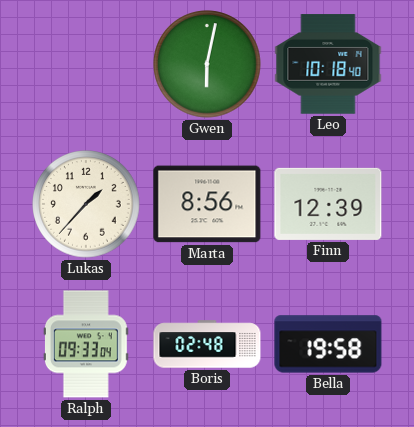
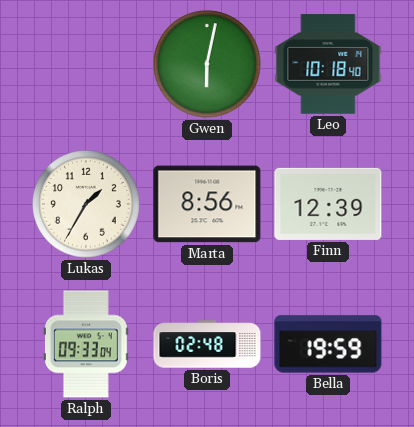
Lukas: 1:37 -> 1:35 (86, 204)
Bella: 19:58 -> 19:59 (328, 344)
